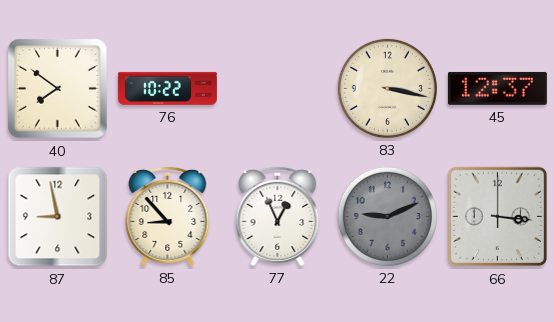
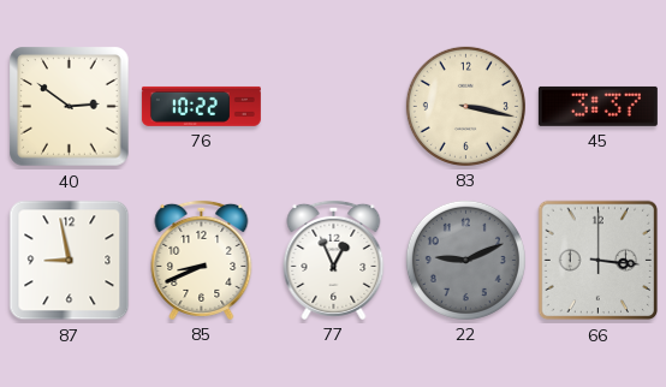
40: 7:51 -> 2:51 (70, 107)
45: 12:37 -> 3:37 (597, 106)
85: 8:53 -> 8:41 (202, 260)
